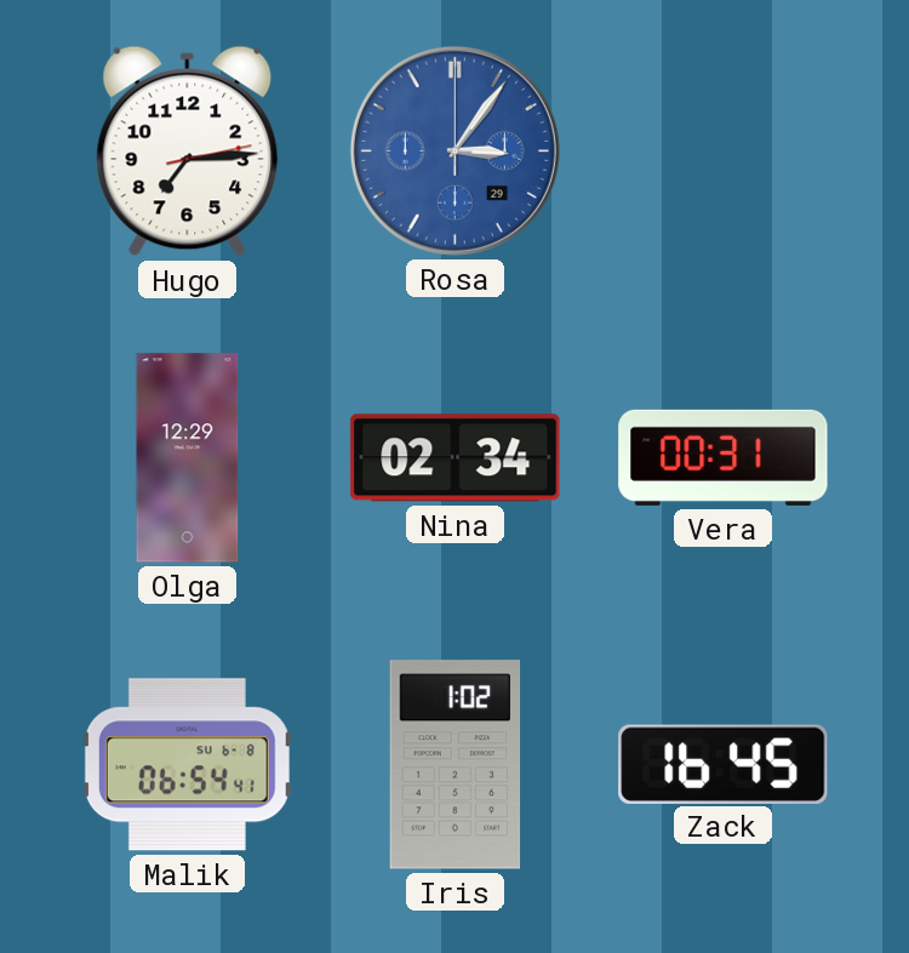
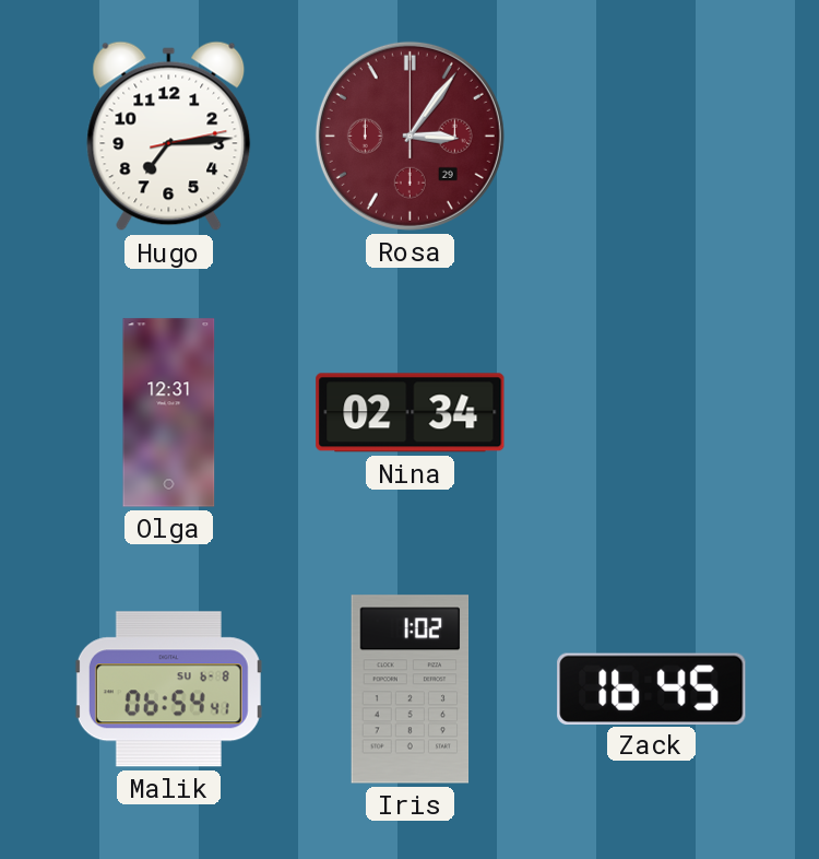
Rosa dial: blue -> burgundy (410, 136)
Olga: 12:29 -> 12:31 (169, 413)
Vera: 00:31 -> none (724, 457)
